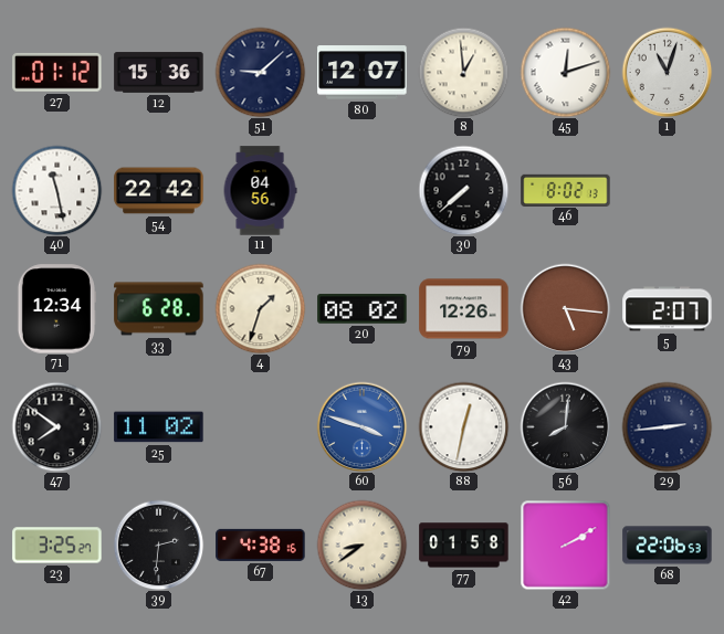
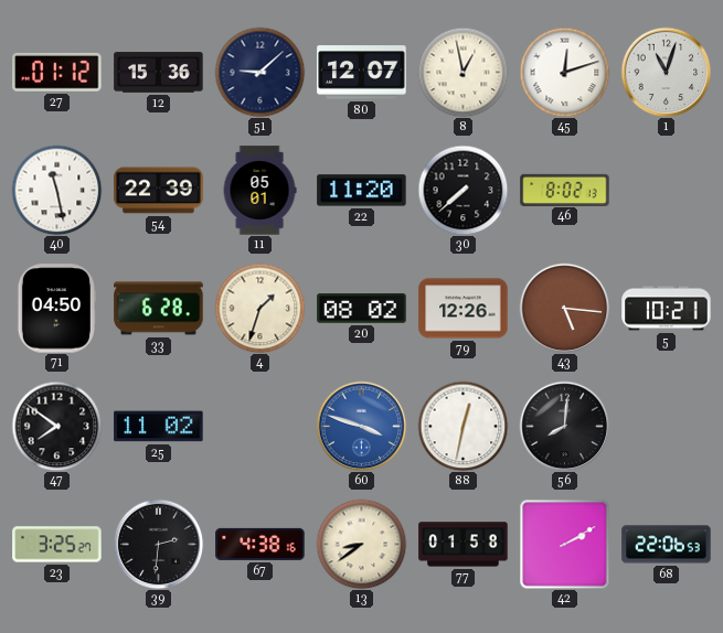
8: 12:59 -> 12:58 (462, 72)
54: 22:42 -> 22:39 (159, 191)
11: 04:56 -> 05:01 (259, 191)
22: none -> 11:20 (362, 191)
71: 12:34 -> 04:50 (56, 309)
5: 2:07 -> 10:21 (667, 309)
29: 2:44 -> none (667, 426)
